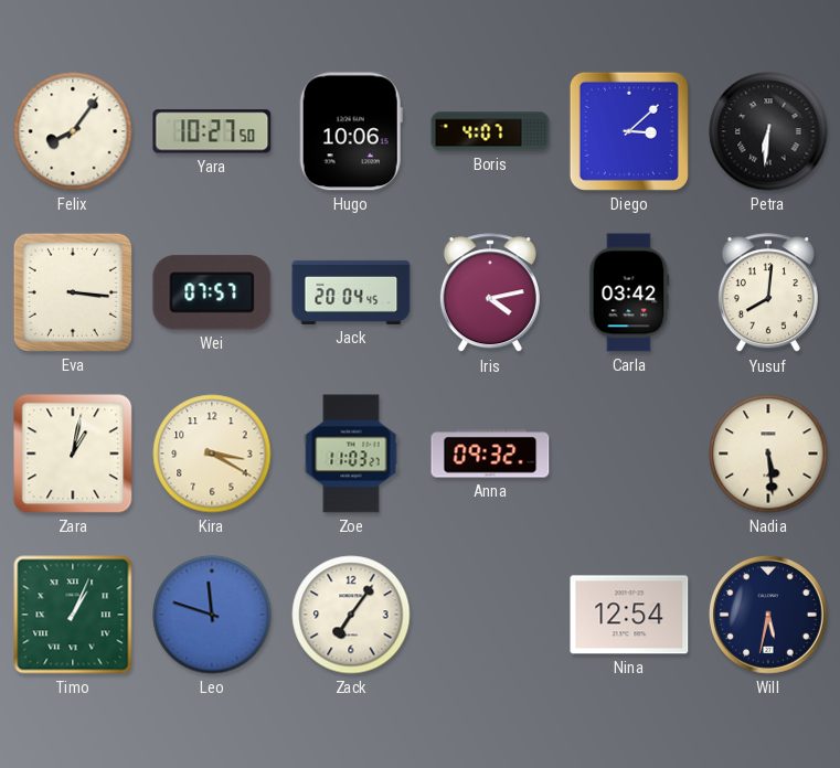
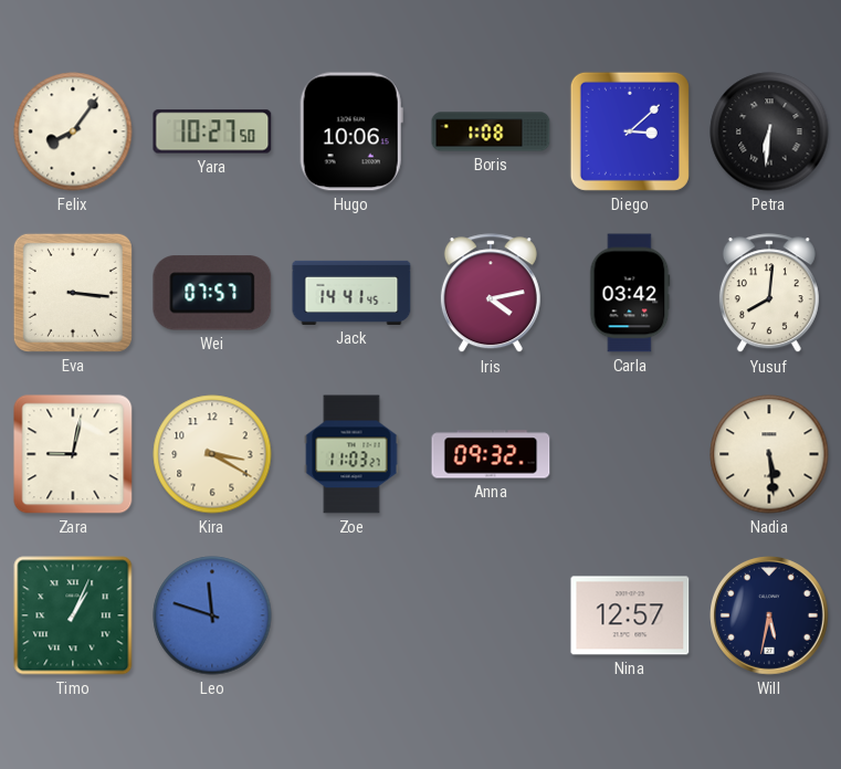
Boris: 4:07 -> 1:08 (491, 131)
Jack: 20:04 -> 14:41 (351, 293)
Zara: 1:02 -> 9:02 (73, 454)
Zack: 7:06 -> none (351, 615)
Nina: 12:54 -> 12:57 (630, 615)
